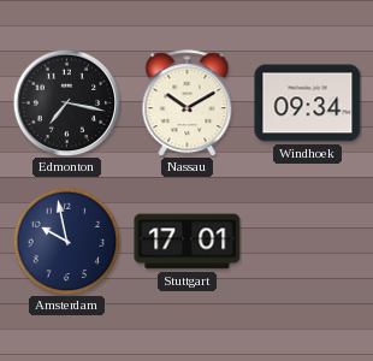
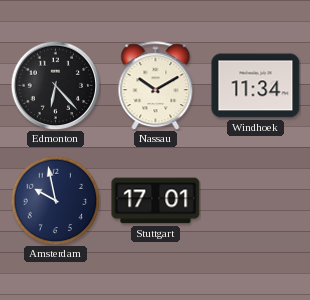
Edmonton: 7:17 -> 6:23 (55, 85)
Windhoek: 09:34 -> 11:34 (256, 86)
